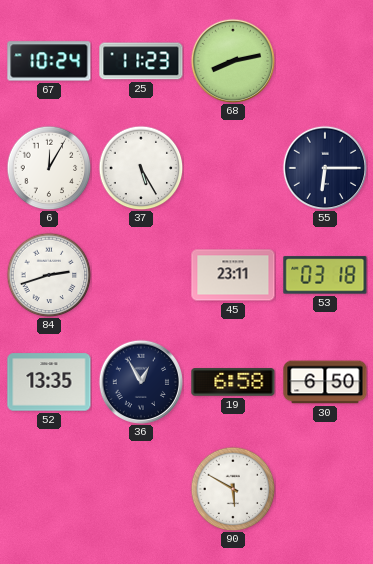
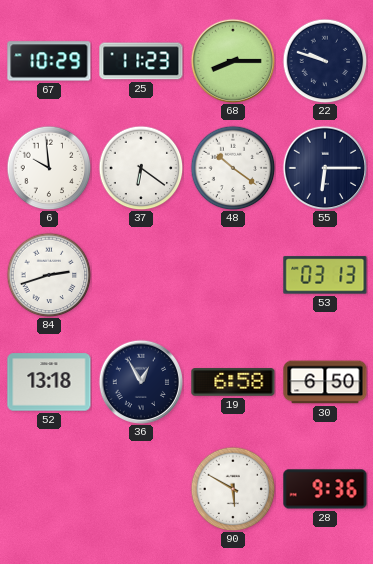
67: 10:24 -> 10:29 (49, 61)
68: 8:13 -> 8:15 (232, 60)
22: none -> 9:48 (325, 61)
6: 12:05 -> 9:59 (49, 168)
37: 5:25 -> 6:21 (141, 168)
48: none -> 10:21 (233, 168)
45: 23:11 -> none (233, 275)
53: 03:18 -> 03:13 (325, 275)
52: 13:35 -> 13:18 (49, 382)
28: none -> 9:36 (325, 489)
